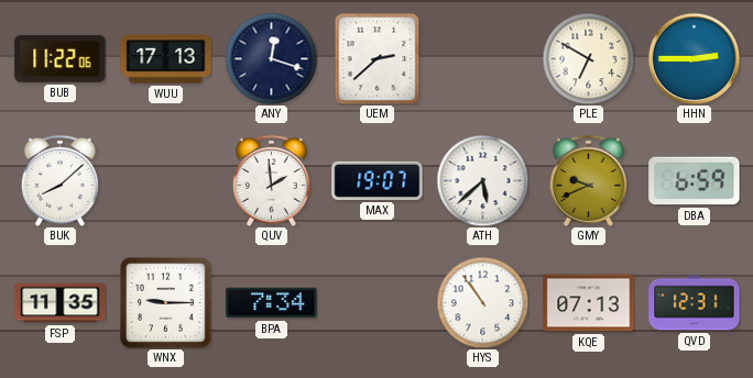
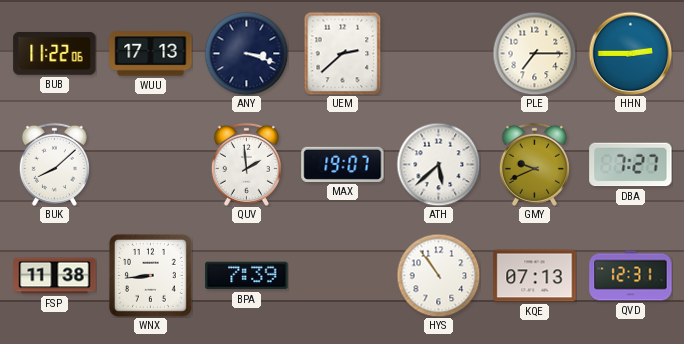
ANY: 12:18 -> 3:18 (246, 53)
PLE: 6:50 -> 7:15 (534, 53)
DBA: 6:59 -> 7:27 (631, 165)
FSP: 11:35 -> 11:38 (55, 276)
WNX: 9:15 -> 8:44 (150, 275)
BPA: 7:34 -> 7:39 (247, 276)
